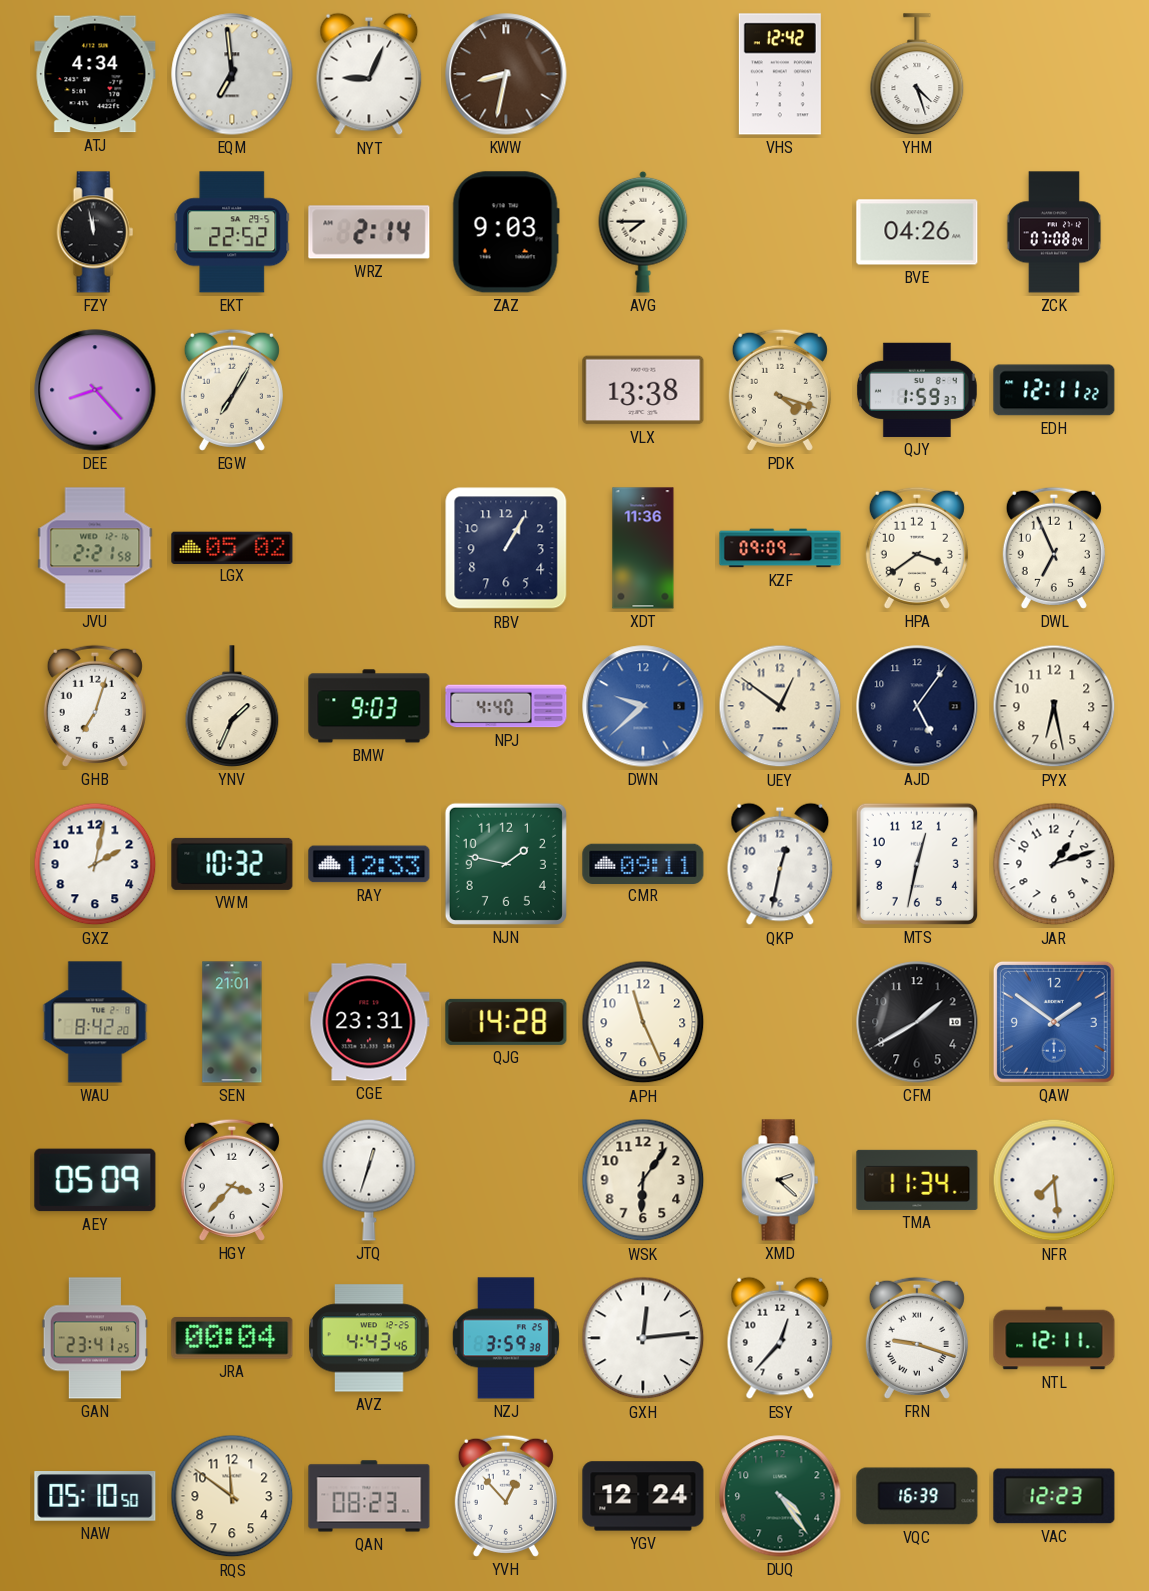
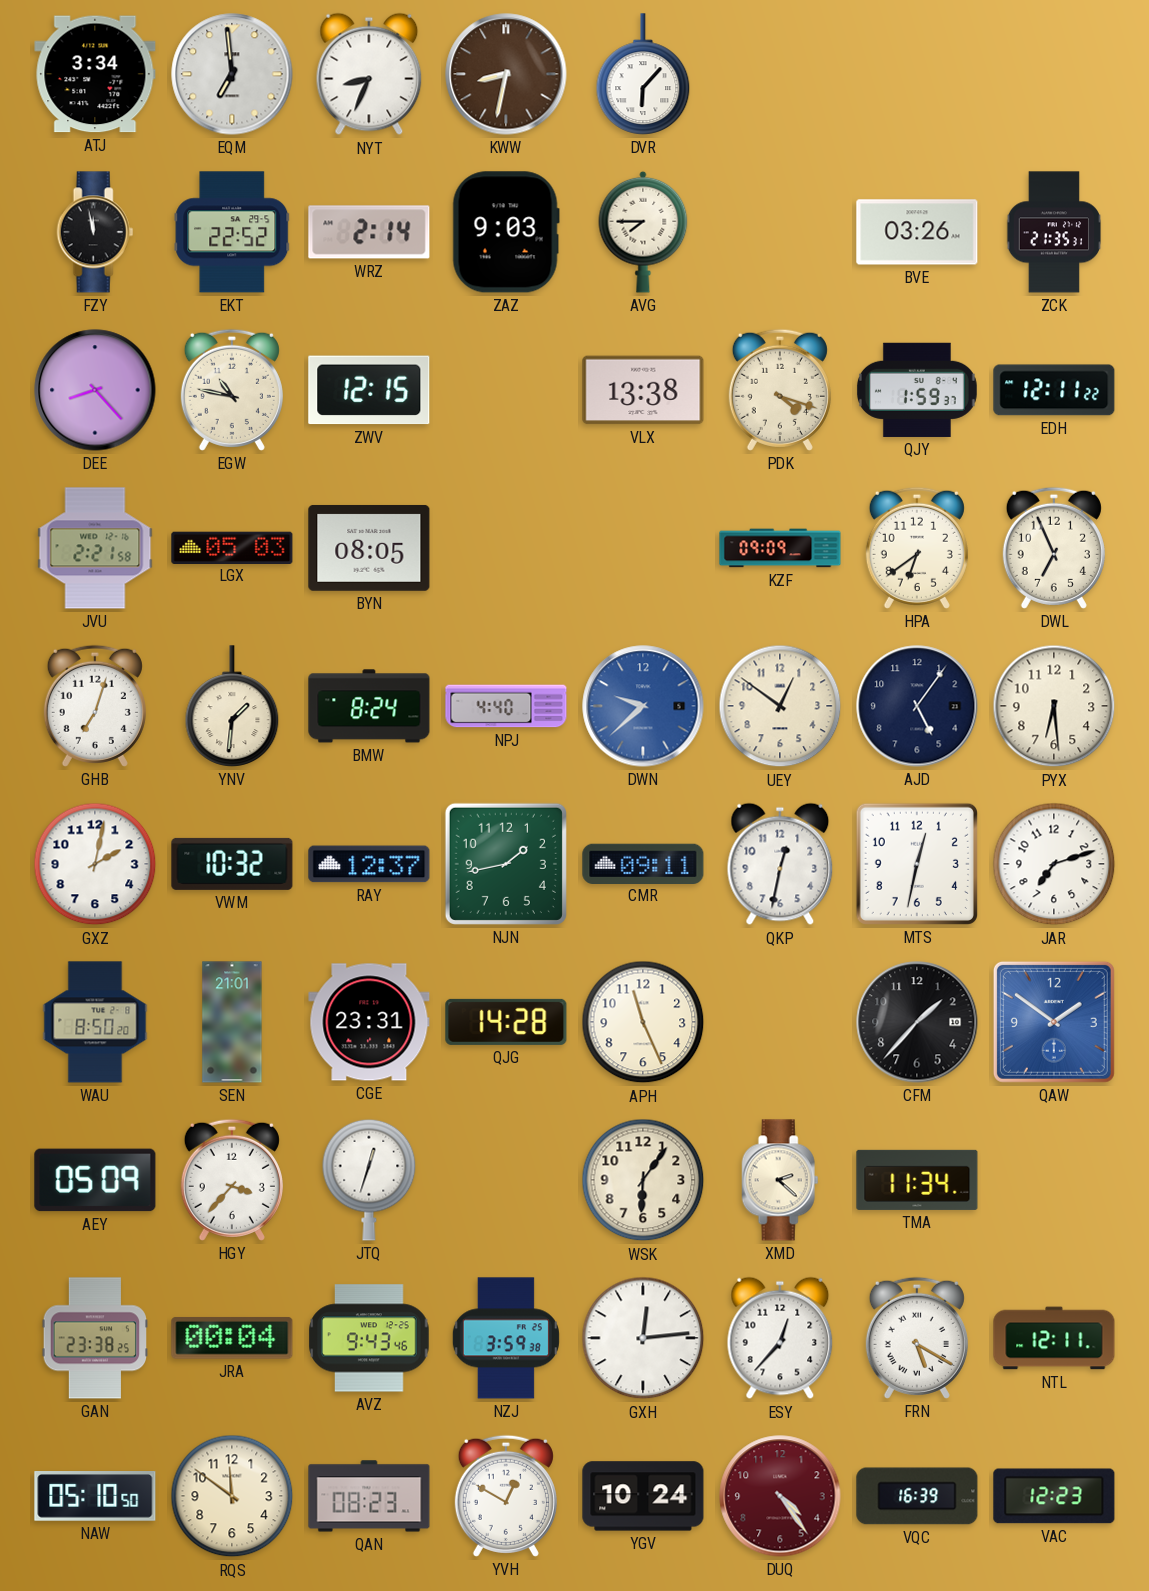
ATJ: 4:34 -> 3:34 (95, 74)
NYT: 9:04 -> 8:34 (369, 74)
DVR: none -> 6:07 (643, 74)
VHS: 12:42 -> none (780, 74)
YHM: 4:27 -> none (917, 74)
BVE: 04:26 -> 03:26 (917, 232)
ZCK: 07:08 -> 21:35 (1054, 232)
EGW: 7:05 -> 10:47 (232, 390)
ZWV: none -> 12:15 (369, 390)
LGX: 05:02 -> 05:03 (232, 547)
BYN: none -> 08:05 (369, 548)
RBV: 1:05 -> none (506, 548)
XDT: 11:36 -> none (643, 548)
HPA: 3:39 -> 6:39 (917, 548)
YNV: 1:34 -> 1:31 (232, 706)
BMW: 9:03 -> 8:24 (369, 706)
PYX: 6:28 -> 6:29 (1054, 706)
RAY: 12:33 -> 12:37 (369, 864)
NJN: 1:47 -> 1:43 (506, 864)
JAR: 1:12 -> 7:12 (1054, 864)
WAU: 8:42 -> 8:50 (95, 1022)
CFM: 1:40 -> 1:37 (917, 1022)
NFR: 7:29 -> none (1054, 1180)
GAN: 23:41 -> 23:38 (94, 1338)
AVZ: 4:43 -> 9:43 (369, 1338)
FRN: 9:18 -> 5:20 (917, 1338)
YVH: 12:53 -> 12:50 (506, 1496)
YGV: 12:24 -> 10:24 (643, 1496)
DUQ dial: green -> burgundy (780, 1496)
